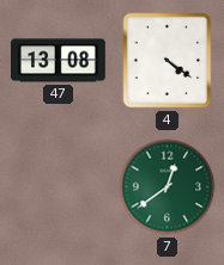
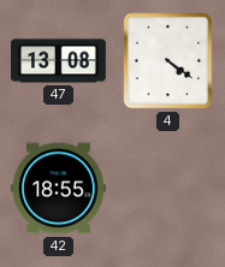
42: none -> 18:55 (59, 189)
7: 12:39 -> none (168, 187)
